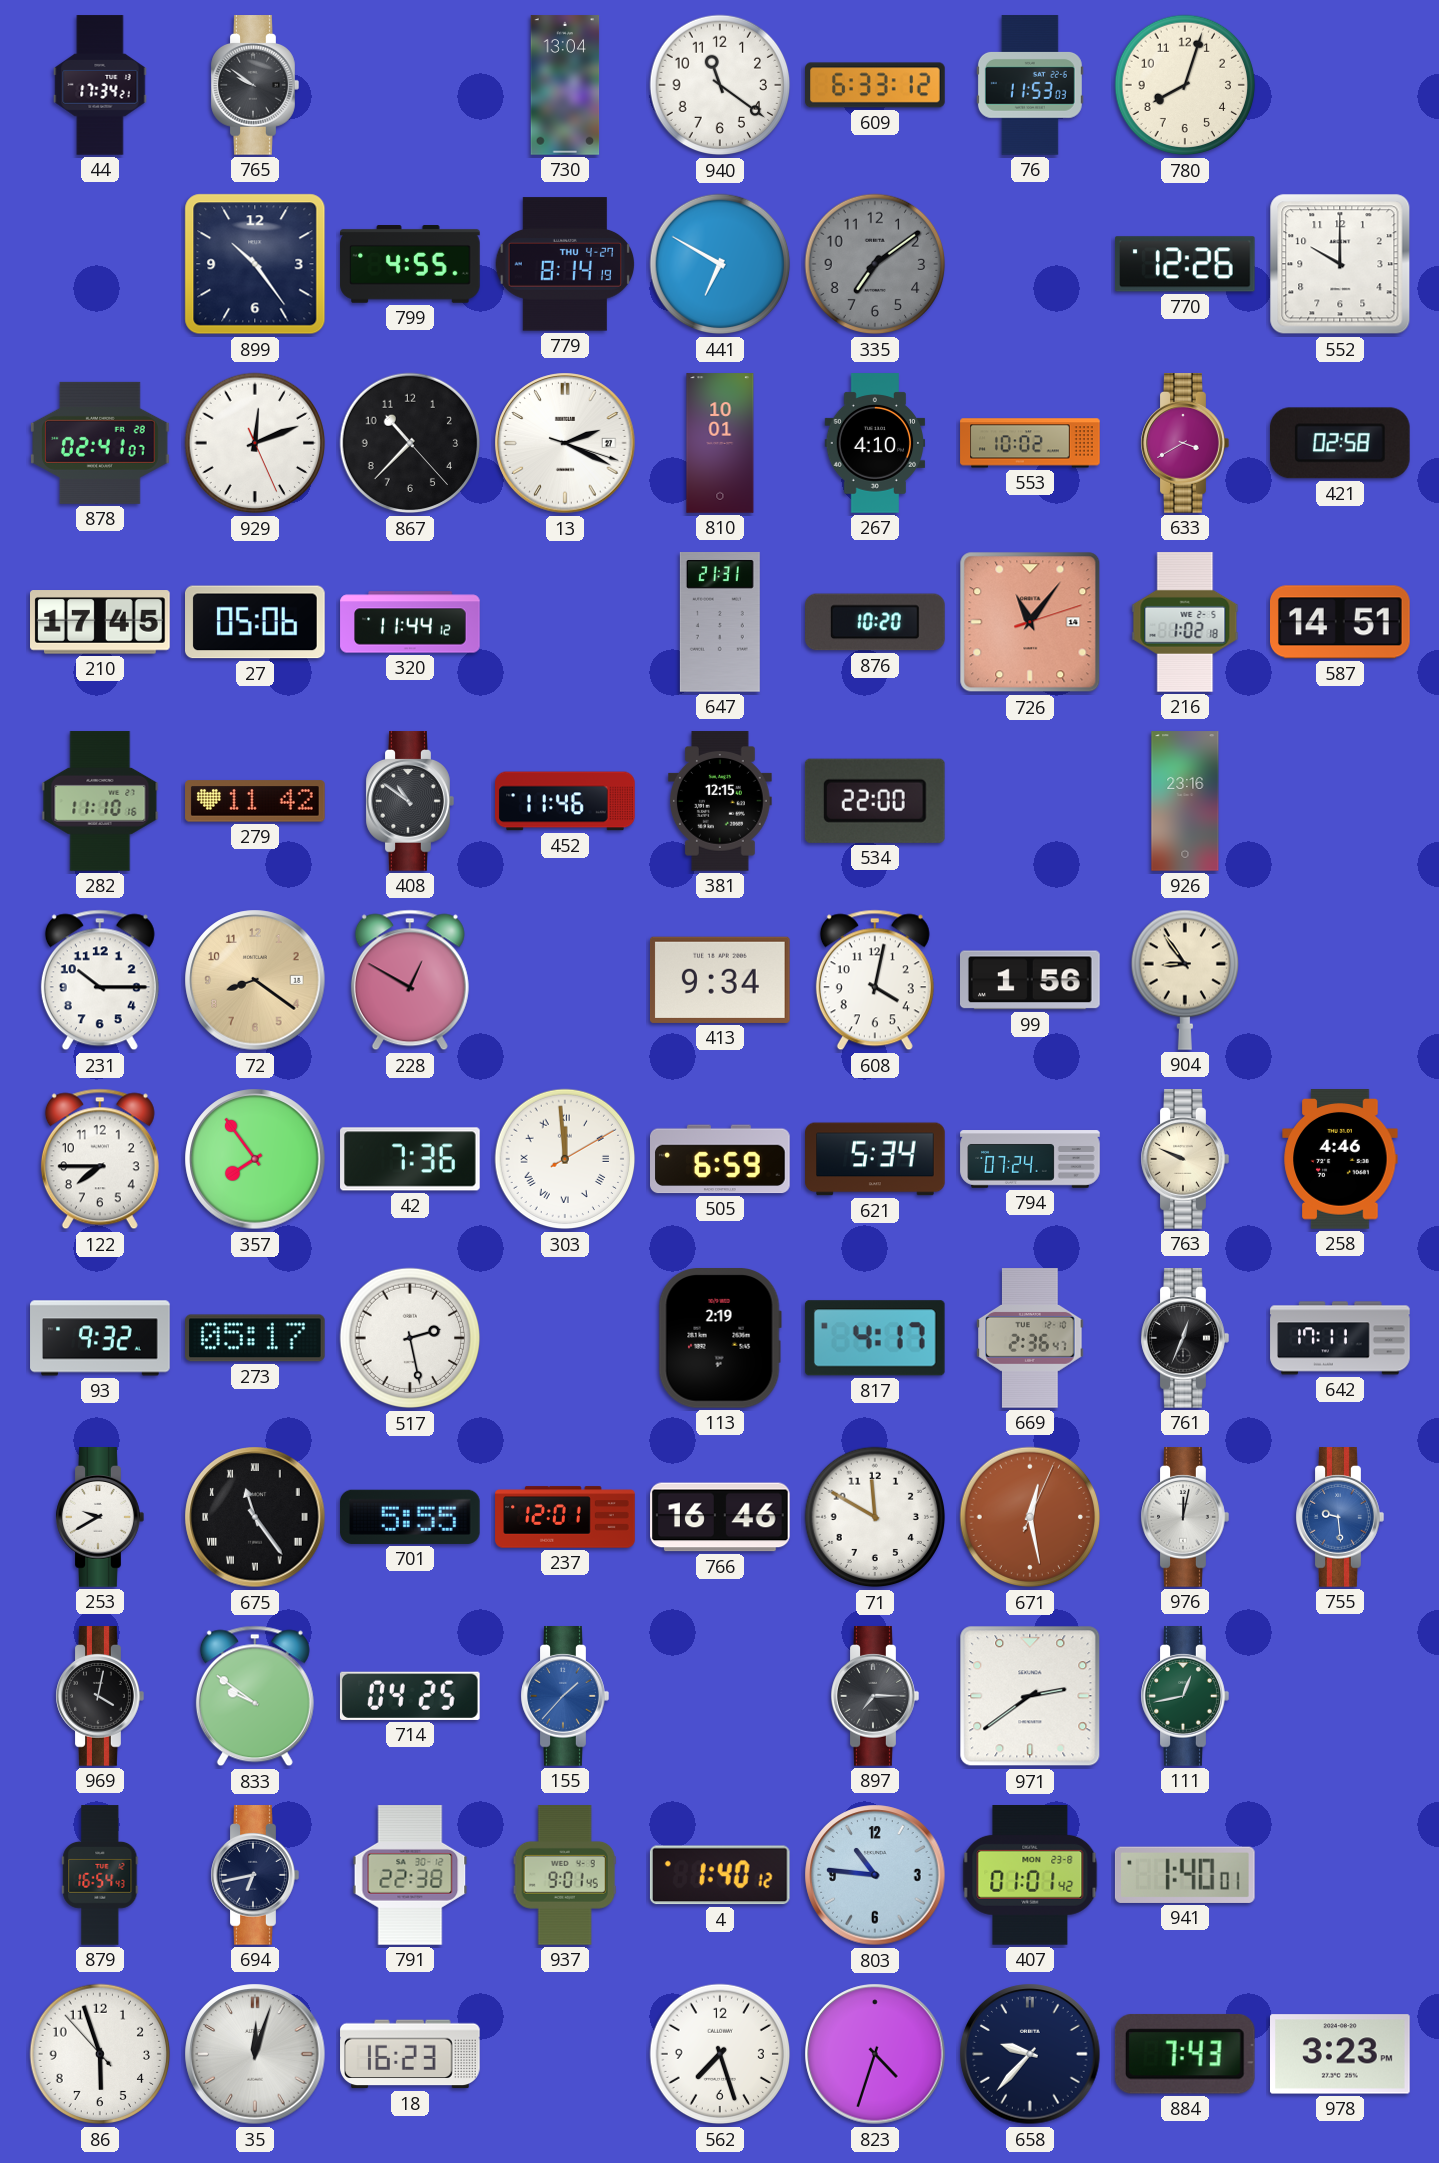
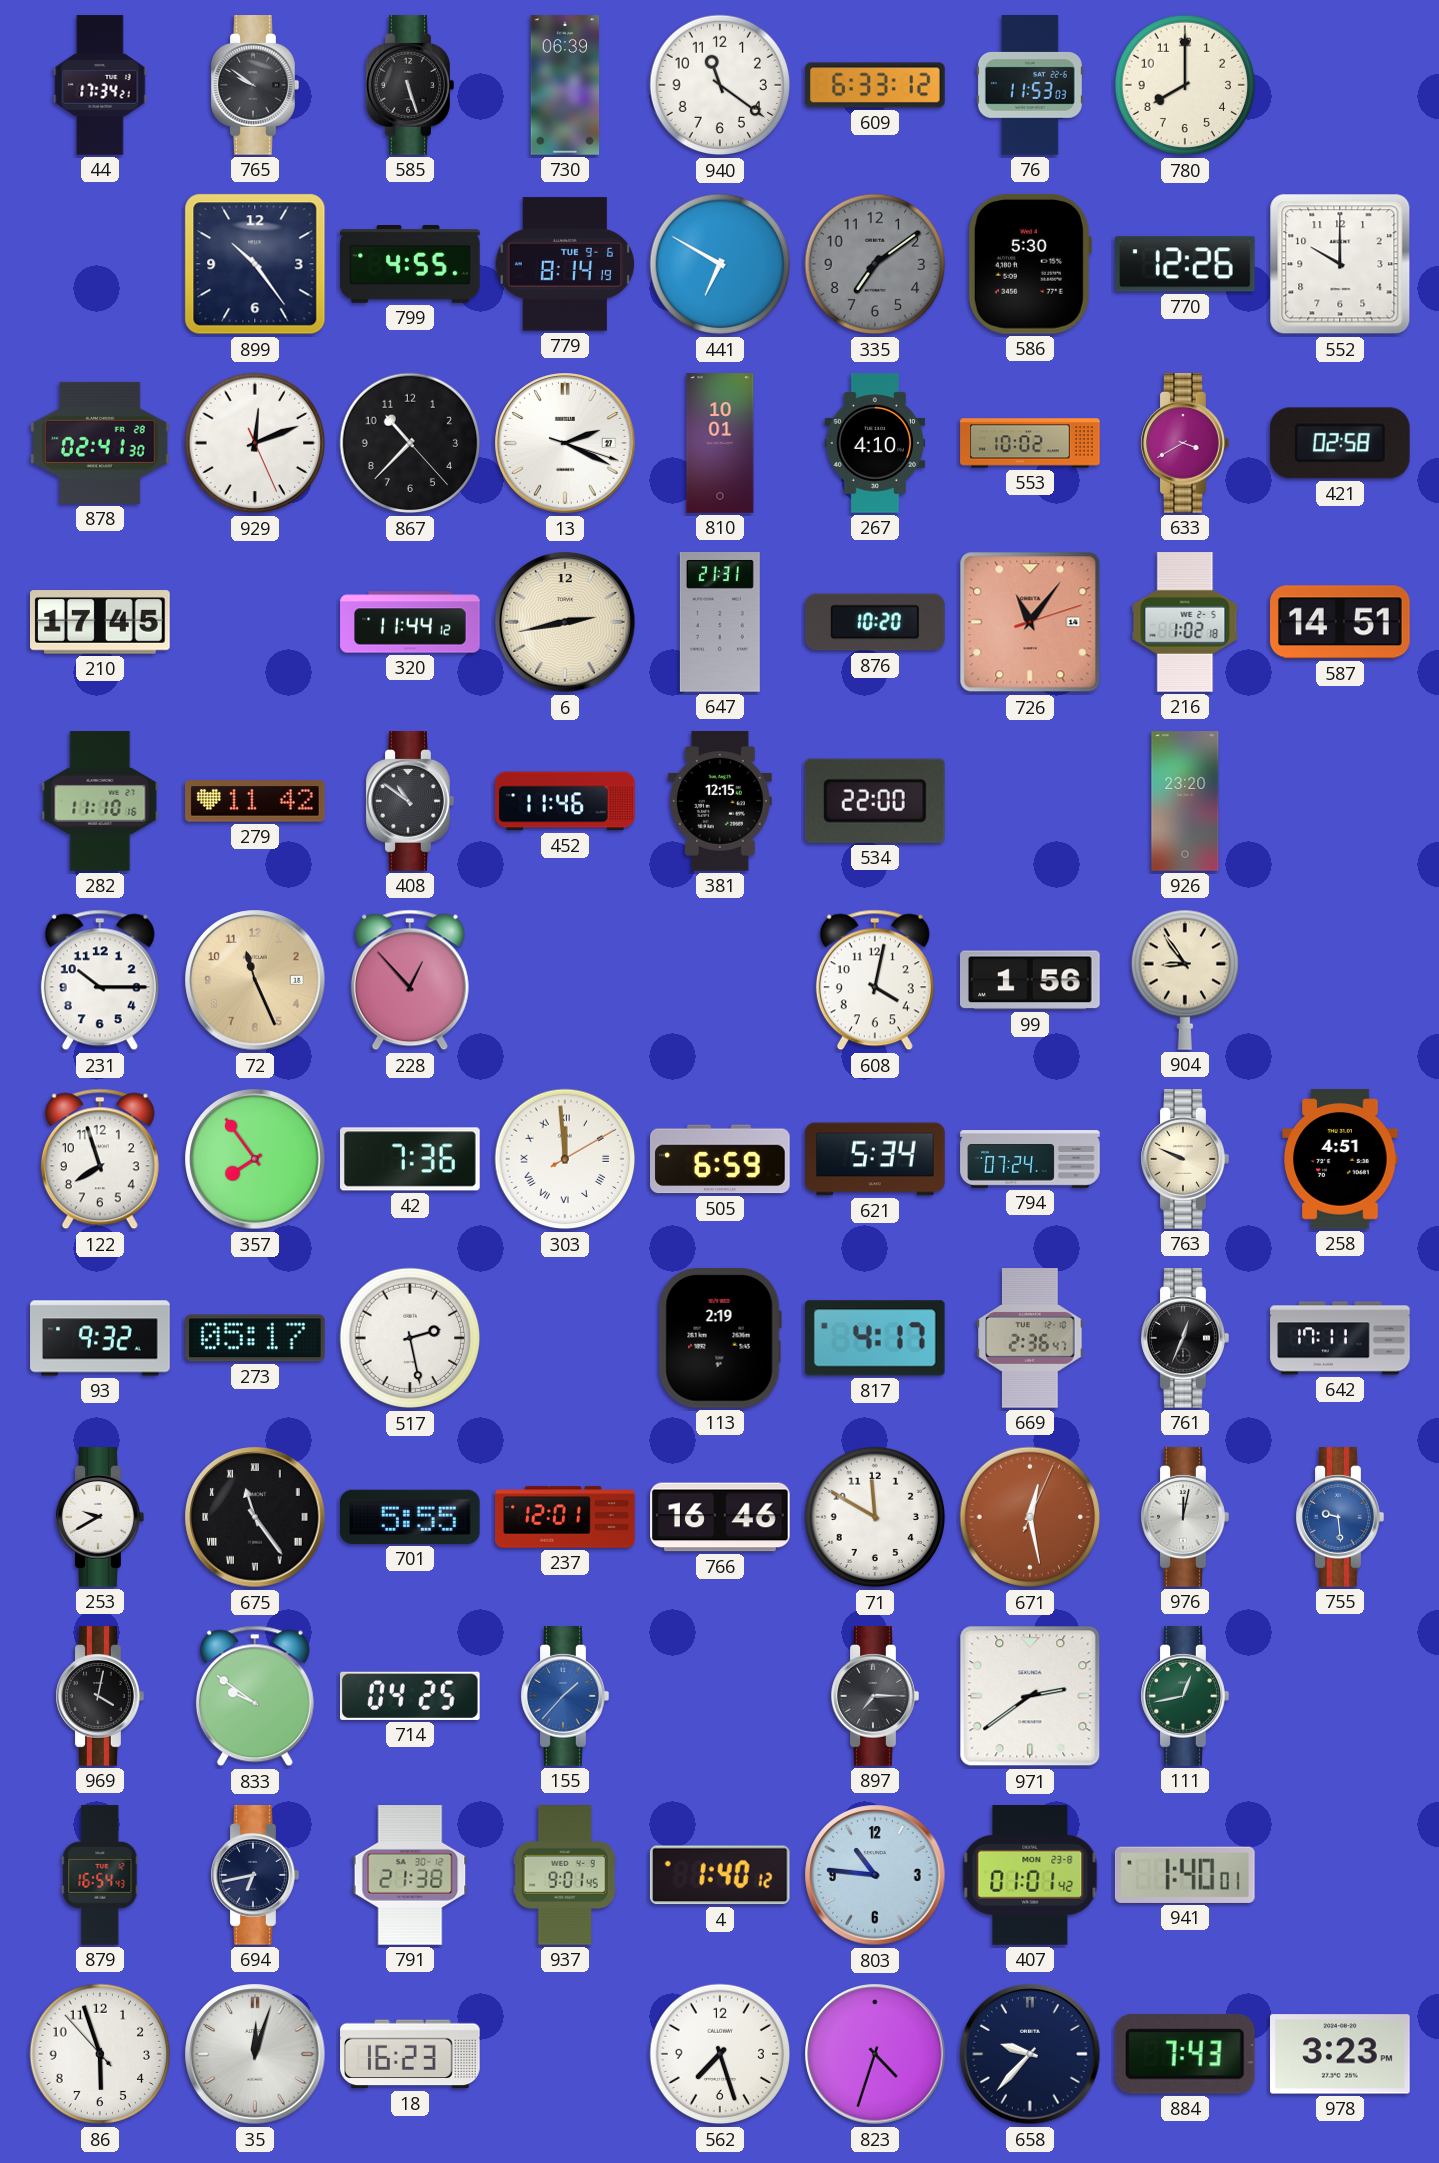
585: none -> 5:27 (410, 85)
730: 13:04 -> 06:39 (565, 85)
780: 8:03 -> 8:00 (1185, 85)
779 date: THU 4-27 -> TUE 9-6 (565, 264)
586: none -> 5:30 (1030, 264)
878: 02:41:07 -> 02:41:30 (101, 443)
27: 05:06 -> none (256, 622)
6: none -> 2:43 (565, 622)
926: 23:16 -> 23:20 (1185, 801)
72: 8:21 -> 11:26 (255, 980)
228: 12:50 -> 12:53 (410, 980)
413: 9:34 -> none (721, 980)
122: 7:45 -> 7:57 (100, 1159)
258: 4:46 -> 4:51 (1340, 1159)
791: 22:38 -> 21:38 (410, 1875)
